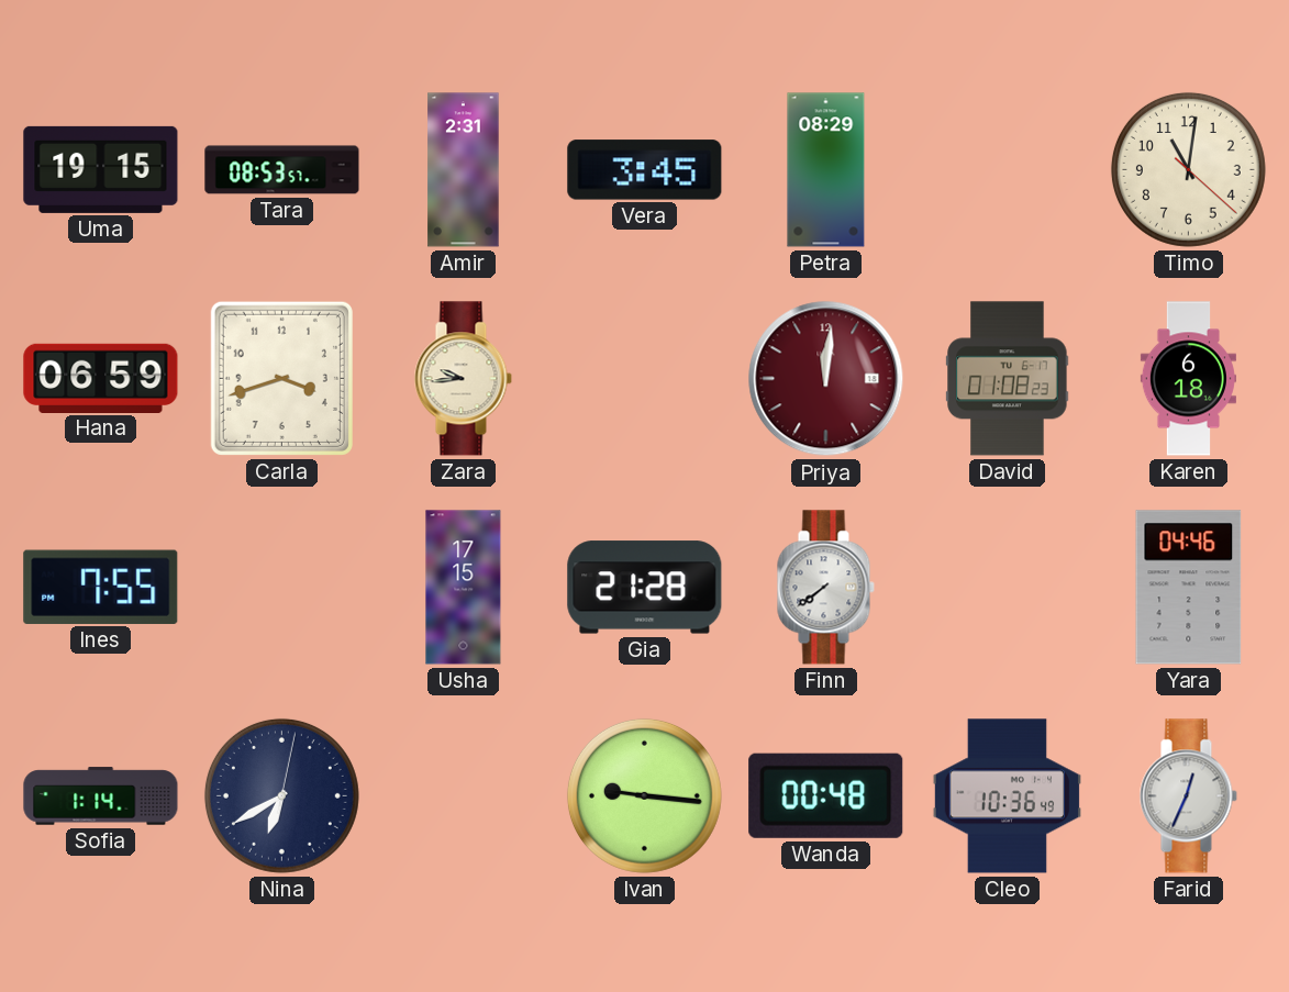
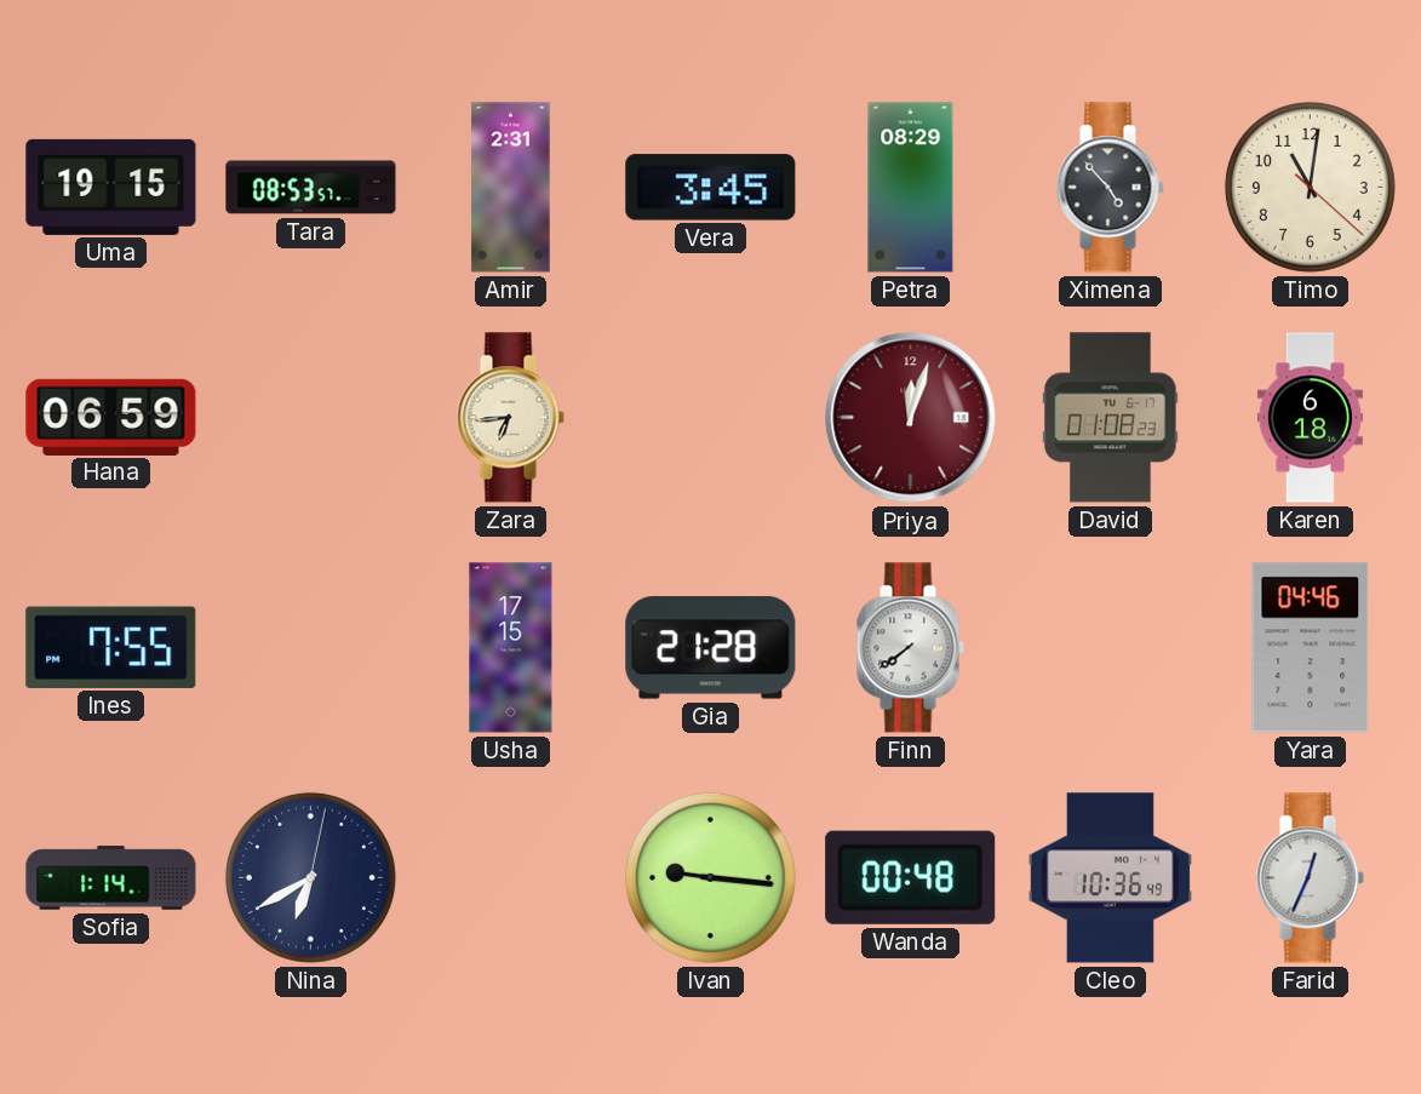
Ximena: none -> 4:53 (1110, 188)
Carla: 3:42 -> none (281, 378)
Zara: 9:44 -> 6:44 (510, 418)
Priya: 12:01 -> 12:03 (911, 418)
